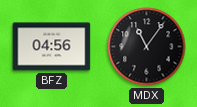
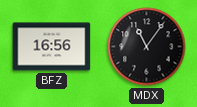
BFZ: 04:56 -> 16:56 (52, 47)
